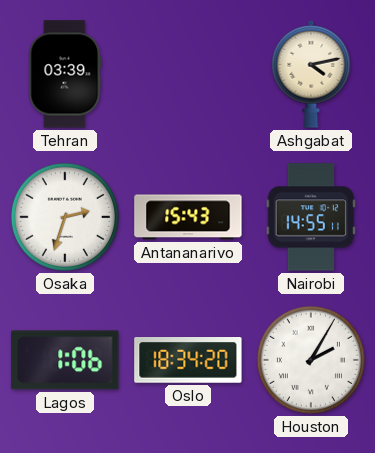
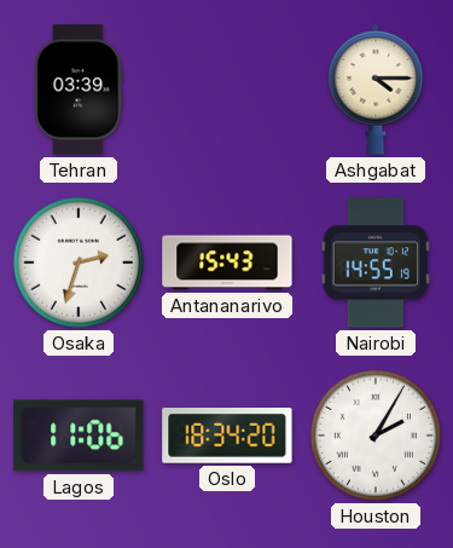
Ashgabat: 4:13 -> 4:15 (376, 90)
Nairobi: 14:55:11 -> 14:55:19 (376, 263)
Lagos: 1:06 -> 11:06 (79, 435)
